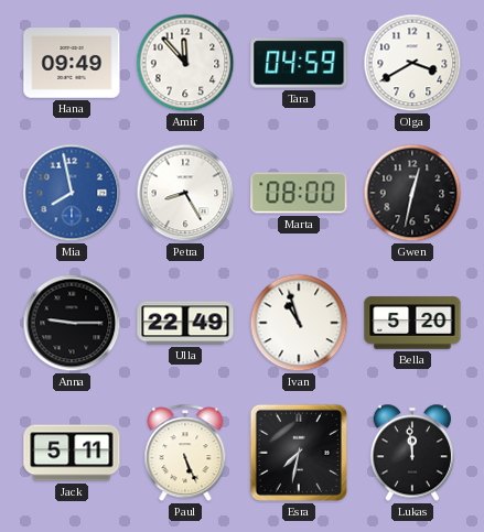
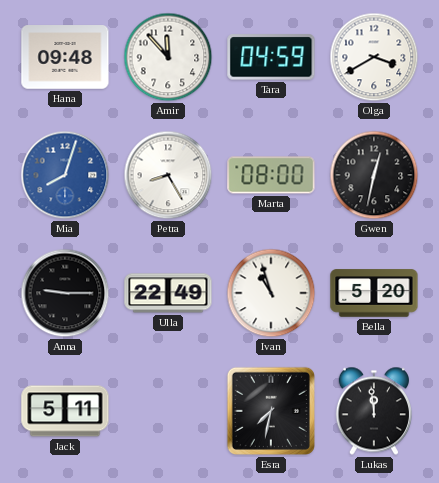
Hana: 09:49 -> 09:48 (65, 57)
Mia: 7:58 -> 8:03 (65, 175)
Paul: 5:26 -> none (185, 454)
